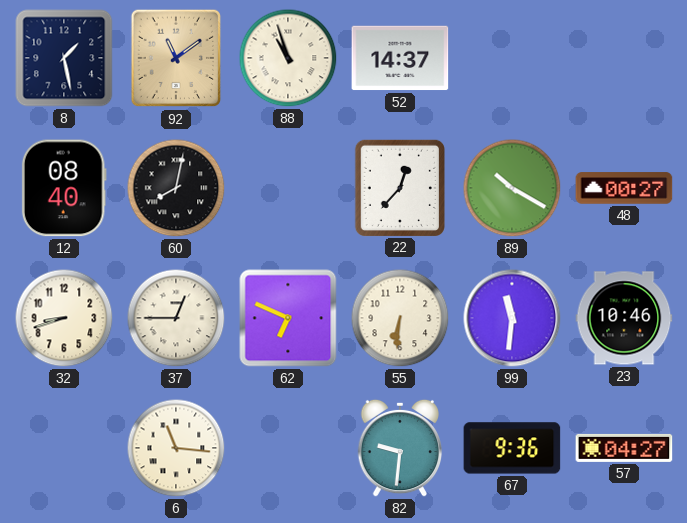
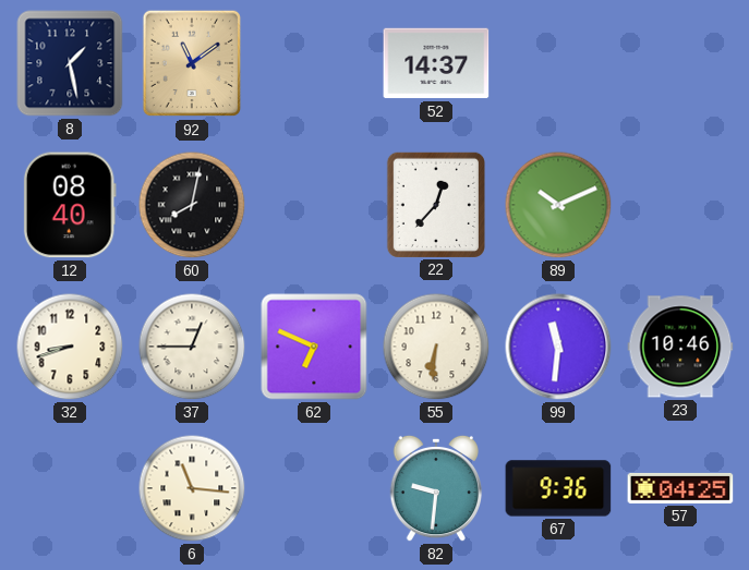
88: 10:57 -> none (288, 58)
89: 10:20 -> 10:11 (558, 205)
48: 00:27 -> none (624, 188)
57: 04:27 -> 04:25 (680, 488)
